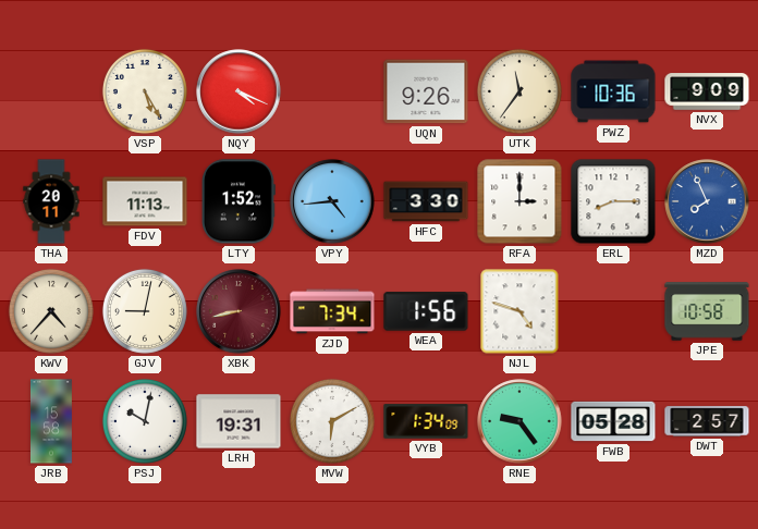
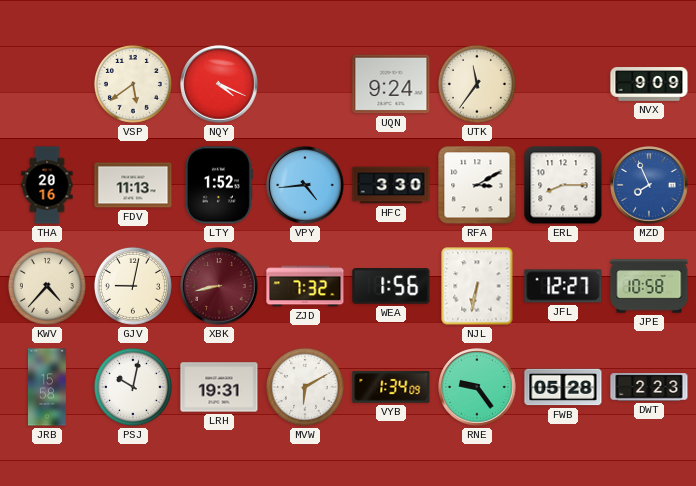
VSP: 5:25 -> 5:39 (133, 84)
UQN: 9:26 -> 9:24 (391, 84)
PWZ: 10:36 -> none (613, 91)
THA: 20:11 -> 20:16 (47, 185)
RFA: 3:00 -> 3:10 (477, 185)
ZJD: 7:34 -> 7:32 (305, 286)
NJL: 4:48 -> 6:32 (477, 286)
JFL: none -> 12:27 (563, 286)
DWT: 2:57 -> 2:23 (649, 387)
